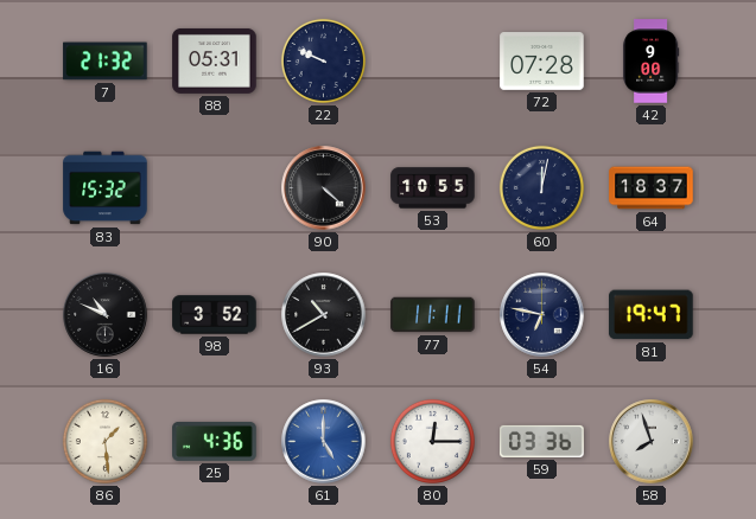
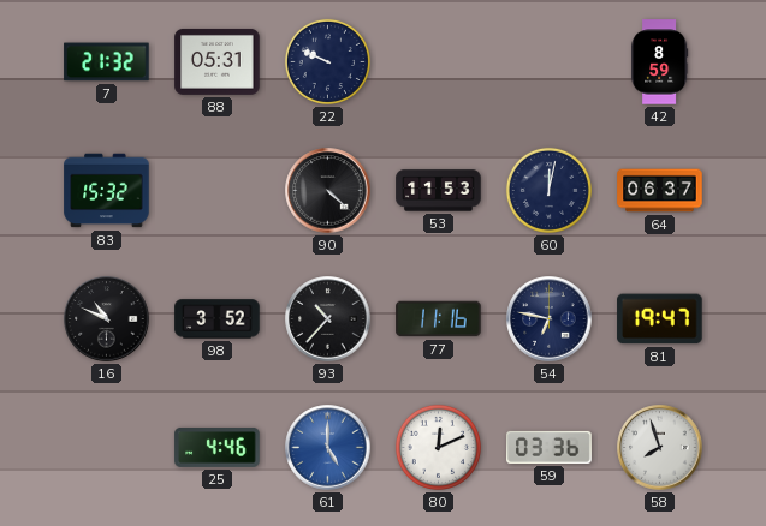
72: 07:28 -> none (542, 62)
42: 9:00 -> 8:59 (660, 62)
53: 10:55 -> 11:53 (439, 191)
64: 18:37 -> 06:37 (660, 191)
93: 10:40 -> 10:37 (328, 319)
77: 11:11 -> 11:16 (439, 319)
86: 1:29 -> none (104, 441)
25: 4:36 -> 4:46 (218, 447)
80: 12:15 -> 12:11 (438, 447)
